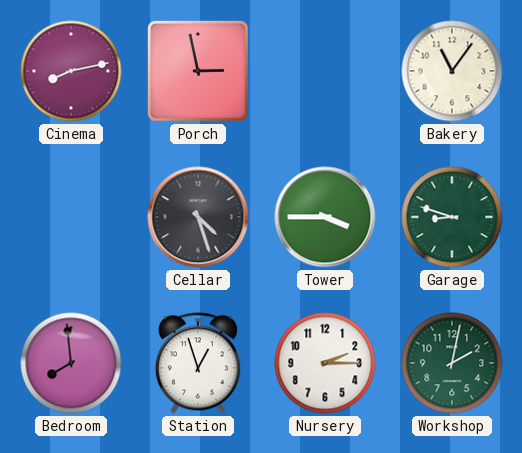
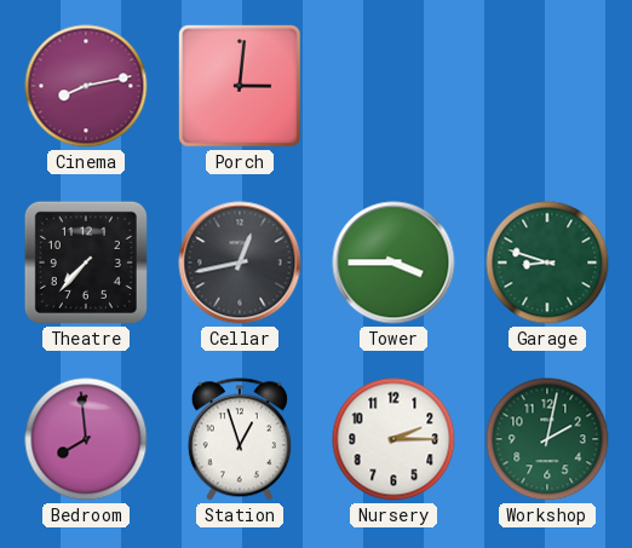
Porch: 2:58 -> 3:01 (240, 86)
Bakery: 11:06 -> none (452, 71)
Theatre: none -> 7:37 (86, 263)
Cellar: 4:27 -> 12:43 (240, 263)
